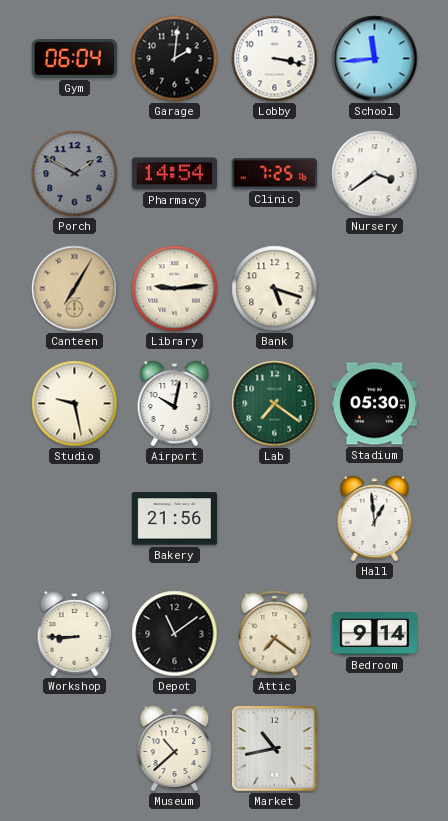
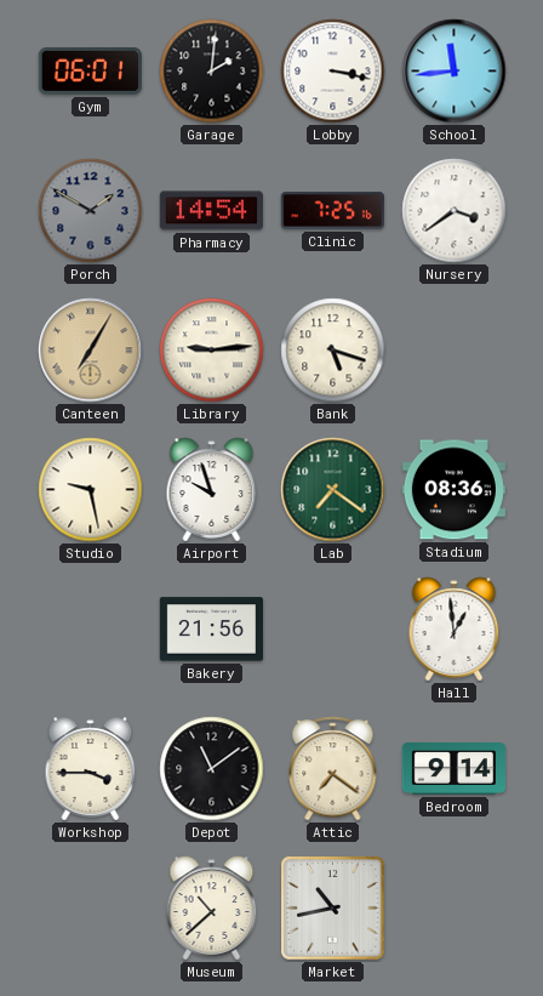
Gym: 06:04 -> 06:01 (90, 72)
Airport: 10:02 -> 9:57 (212, 490)
Stadium: 05:30 -> 08:36 (453, 490)
Workshop: 8:45 -> 3:45 (91, 769)
